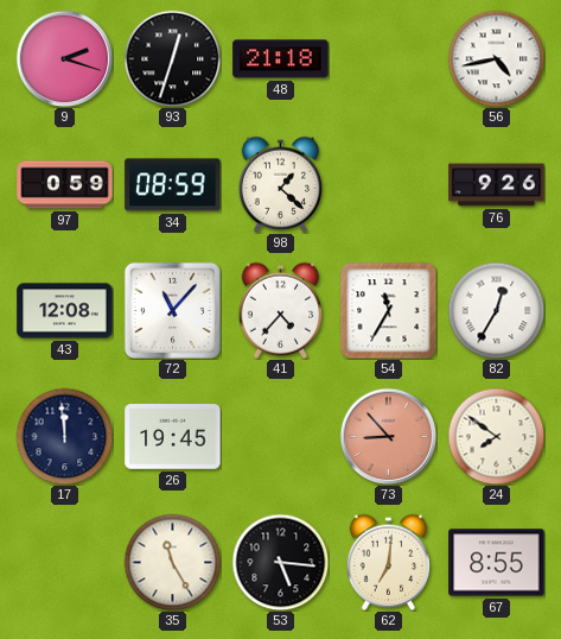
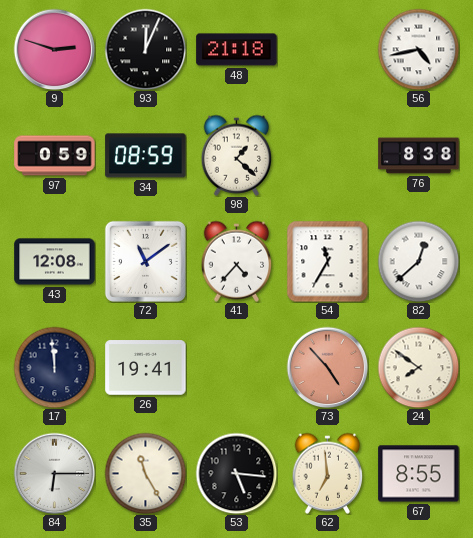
9: 2:18 -> 2:48 (54, 49)
93: 12:33 -> 12:04 (145, 49)
76: 9:26 -> 8:38 (419, 156)
72: 11:07 -> 11:09 (145, 261)
82: 12:35 -> 12:38 (418, 261)
26: 19:45 -> 19:41 (146, 368)
73: 8:53 -> 4:53 (327, 367)
84: none -> 6:15 (54, 473)
62: 7:01 -> 6:59 (328, 473)
